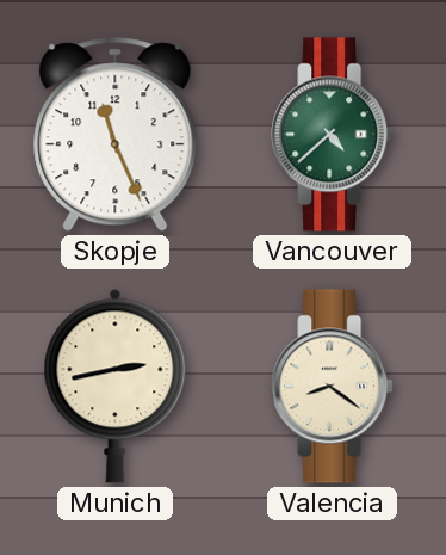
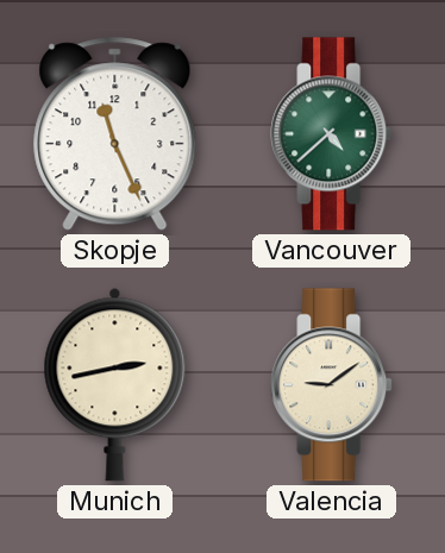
Valencia: 8:21 -> 9:09 (332, 385)
